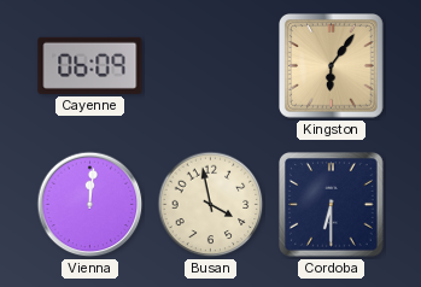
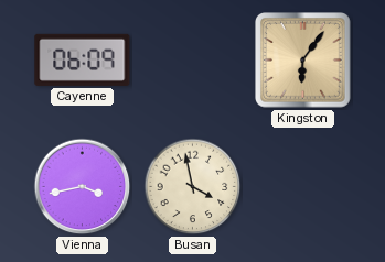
Vienna: 12:01 -> 3:43 (83, 187)
Cordoba: 6:30 -> none (332, 205)
